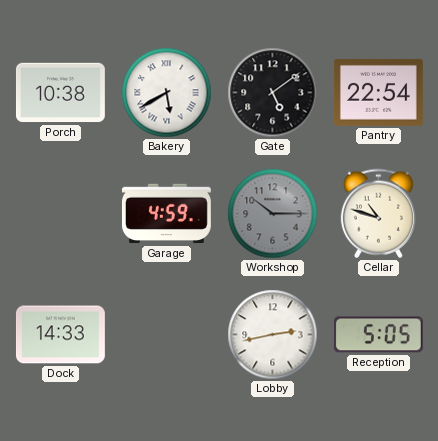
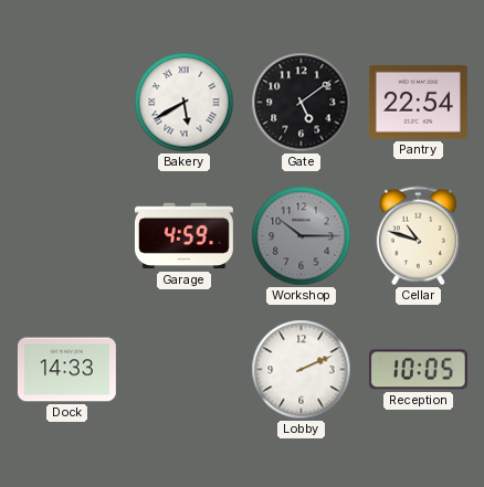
Porch: 10:38 -> none (60, 93)
Lobby: 2:43 -> 2:11 (302, 370)
Reception: 5:05 -> 10:05 (418, 370)
